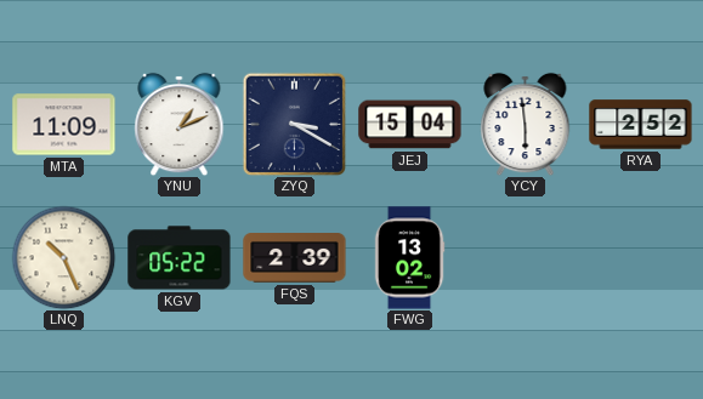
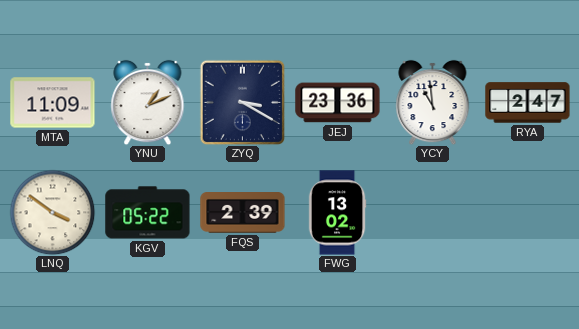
JEJ: 15:04 -> 23:36 (338, 103)
YCY: 5:59 -> 10:59 (433, 102)
RYA: 2:52 -> 2:47 (528, 103)
LNQ: 10:26 -> 3:51 (52, 212)
